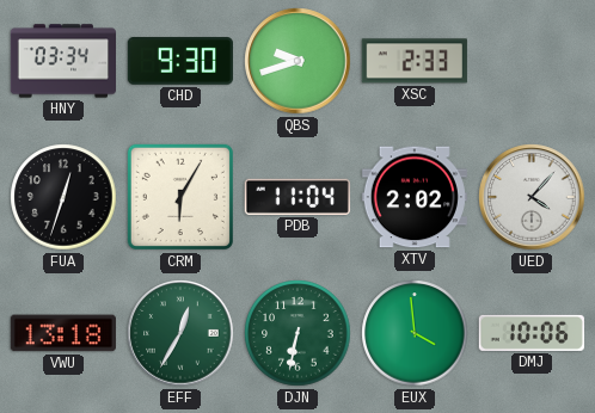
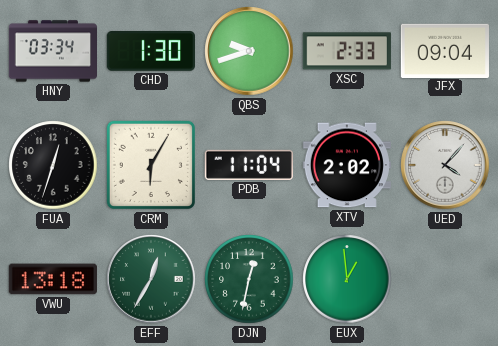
CHD: 9:30 -> 1:30 (151, 52)
JFX: none -> 09:04 (445, 50)
DJN: 6:32 -> 12:32 (249, 279)
EUX: 3:59 -> 12:59 (347, 279)
DMJ: 10:06 -> none (532, 333)
